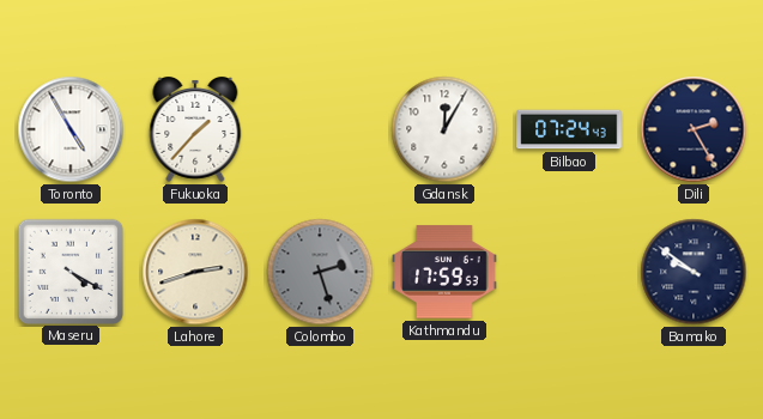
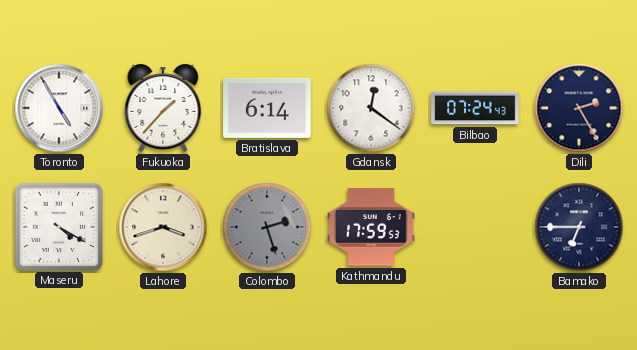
Bratislava: none -> 6:14 (267, 108)
Gdansk: 12:05 -> 12:21 (371, 108)
Lahore: 2:42 -> 3:42 (163, 227)
Bamako: 9:51 -> 6:45 (579, 227)
